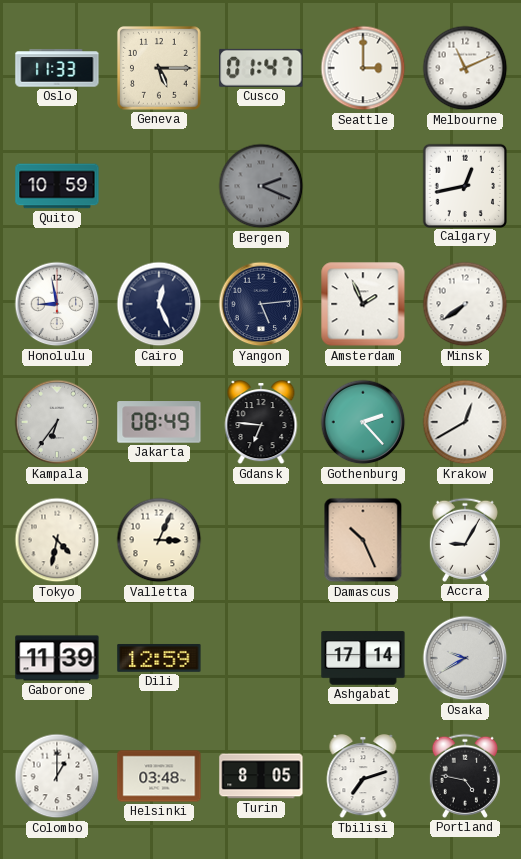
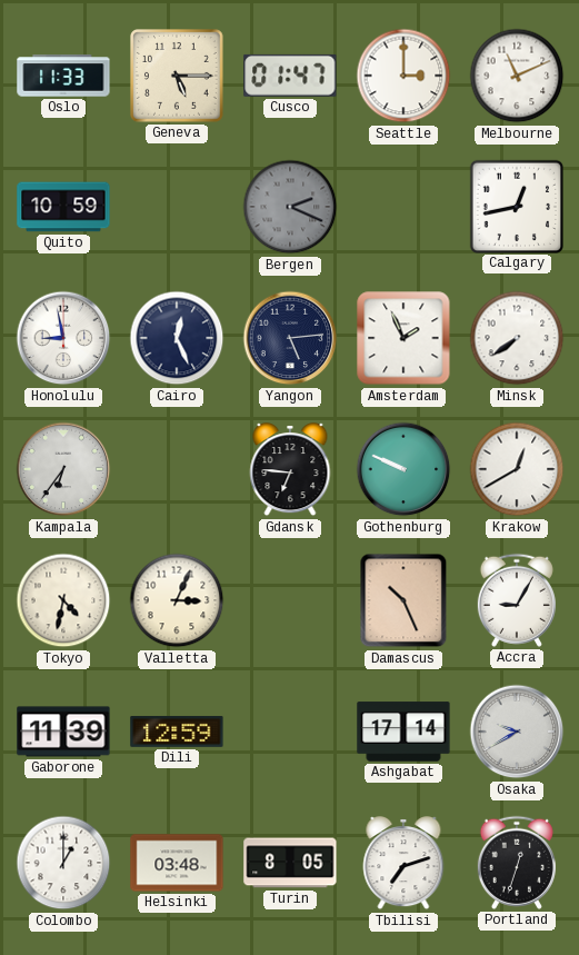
Jakarta: 08:49 -> none (159, 422)
Gothenburg: 2:23 -> 9:49 (403, 469)
Portland: 4:47 -> 12:33 (517, 863)
